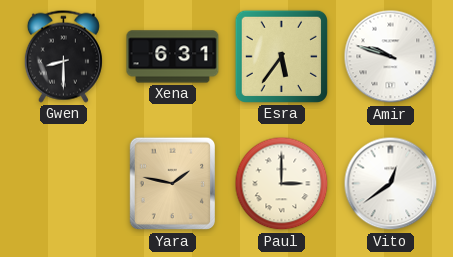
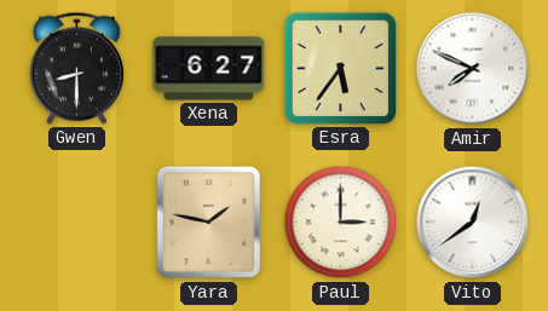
Xena: 6:31 -> 6:27 (209, 69)
Amir: 9:48 -> 7:49 (473, 69)
